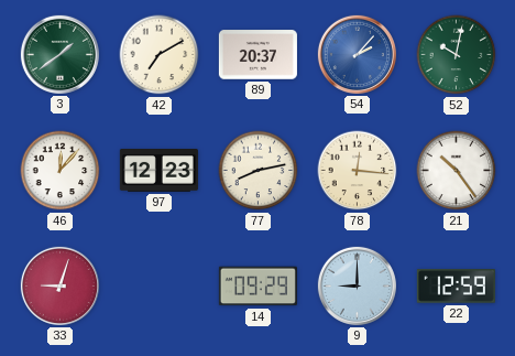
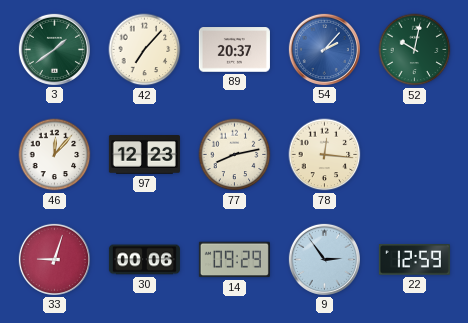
42: 7:10 -> 7:07 (145, 50)
21: 10:24 -> none (457, 171)
30: none -> 00:06 (144, 260)
9: 9:00 -> 2:54 (324, 259)
